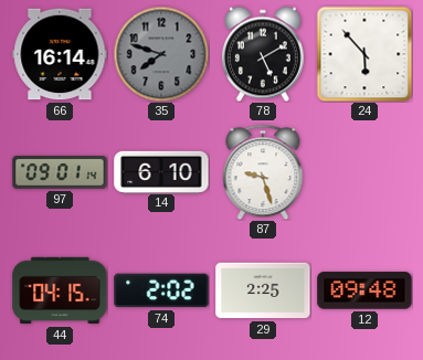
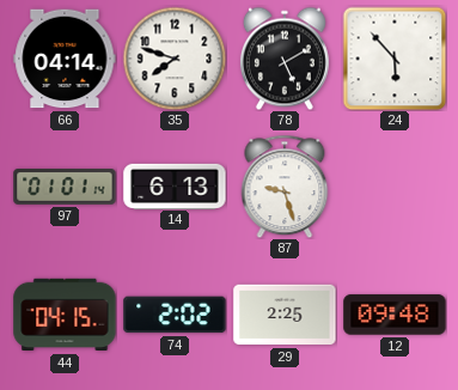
66: 16:14 -> 04:14 (65, 59)
35 dial: grey -> white (175, 59)
97: 09:01 -> 01:01 (65, 188)
14: 6:10 -> 6:13 (175, 185)
